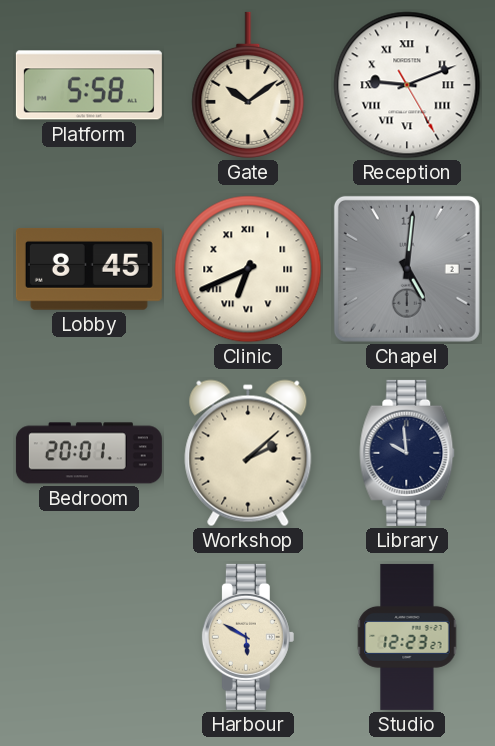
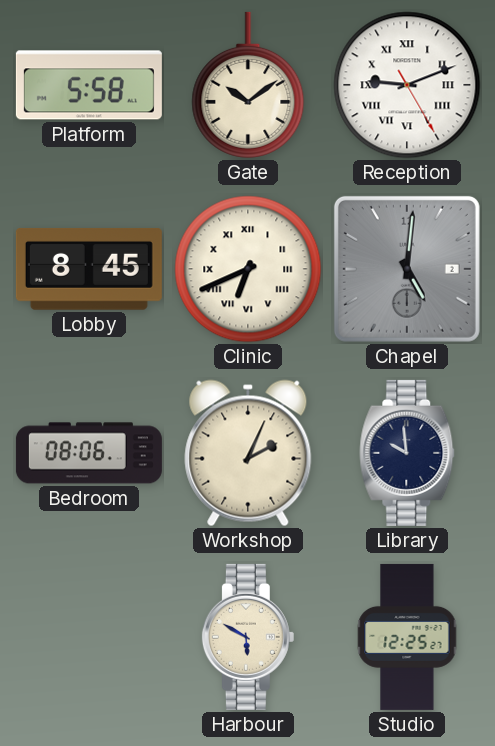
Bedroom: 20:01 -> 08:06 (89, 453)
Workshop: 2:08 -> 2:04 (248, 453)
Studio: 12:23 -> 12:25 (407, 637)
